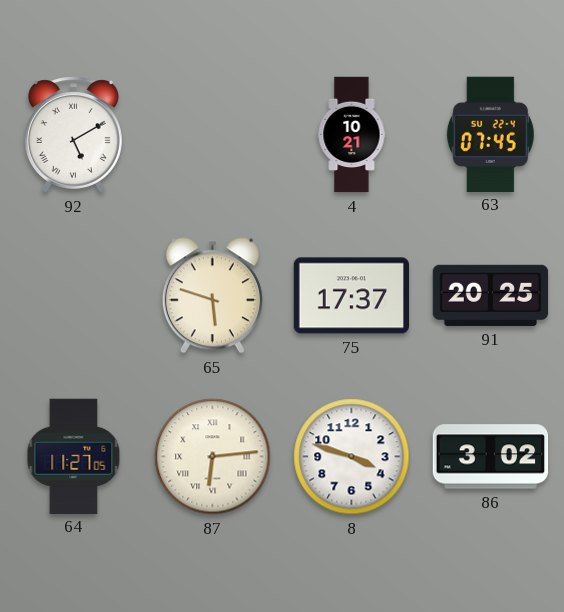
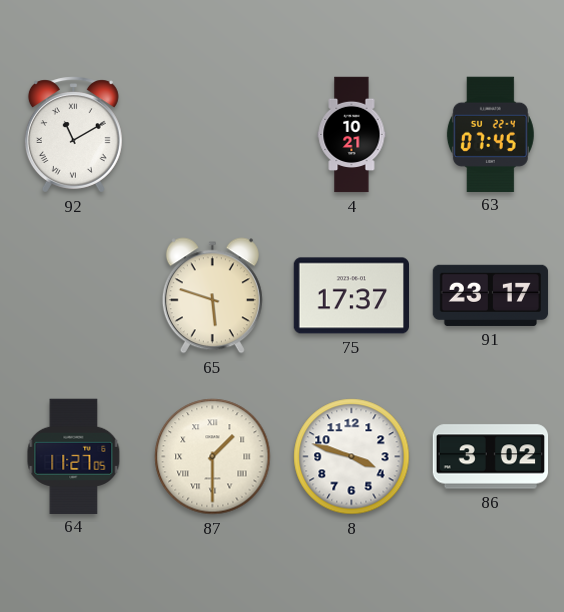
92: 5:10 -> 11:10 (73, 135)
91: 20:25 -> 23:17 (491, 295)
87: 6:14 -> 1:30 (213, 457)
